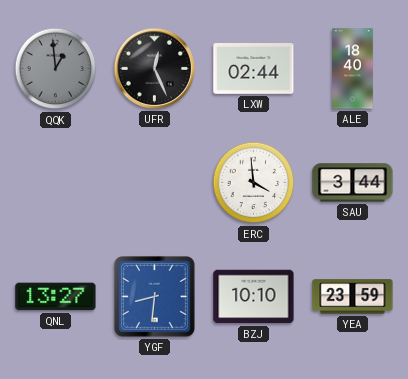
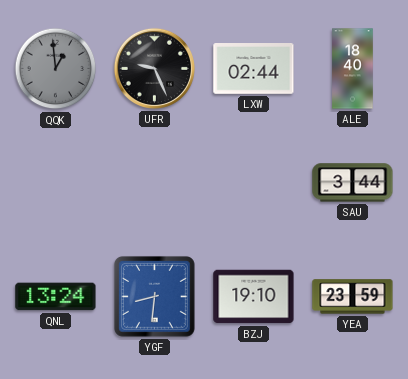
UFR: 12:26 -> 9:26 (154, 68)
ERC: 3:59 -> none (254, 183)
QNL: 13:27 -> 13:24 (56, 297)
BZJ: 10:10 -> 19:10 (254, 297)
